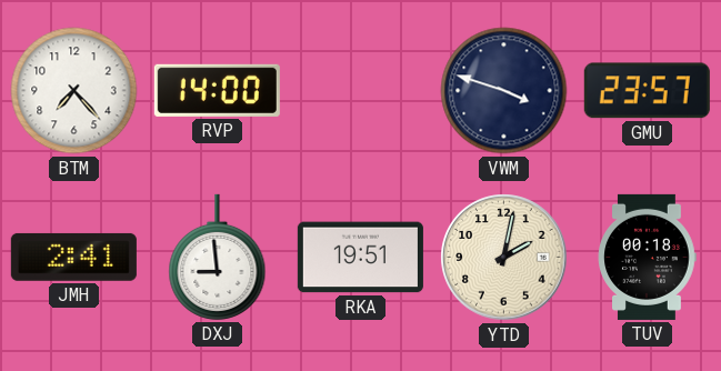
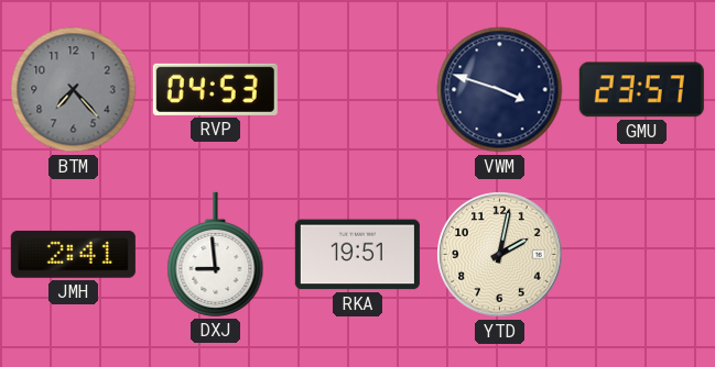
BTM dial: white -> grey (74, 90)
RVP: 14:00 -> 04:53 (215, 89)
TUV: 00:18 -> none (648, 257)
